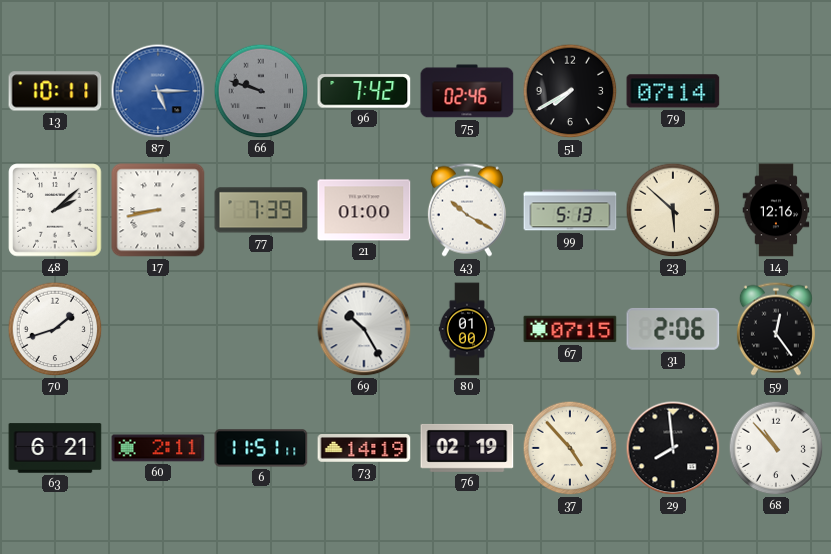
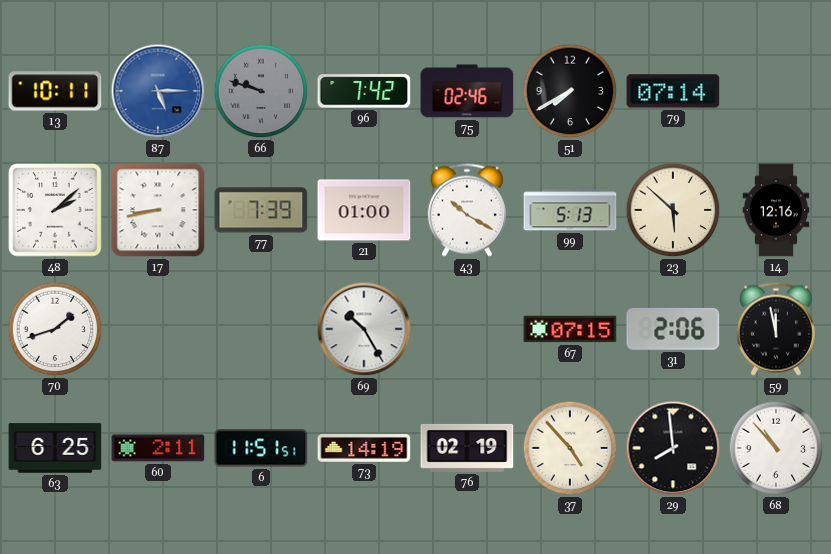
80: 01:00 -> none (467, 329)
59: 12:24 -> 11:58 (776, 329)
63: 6:21 -> 6:25 (55, 448)
6: 11:51:11 -> 11:51:51 (261, 448)
